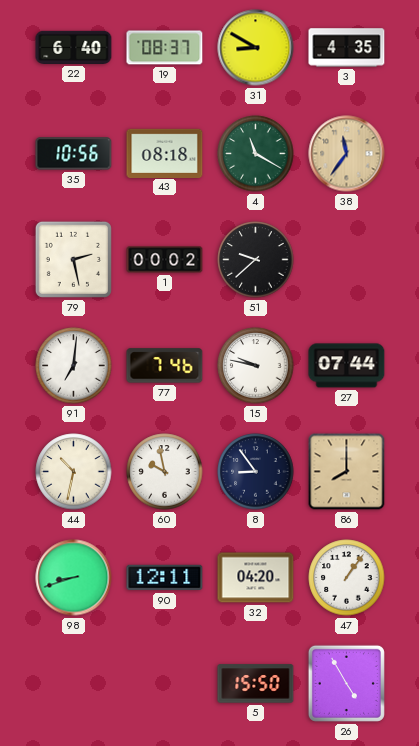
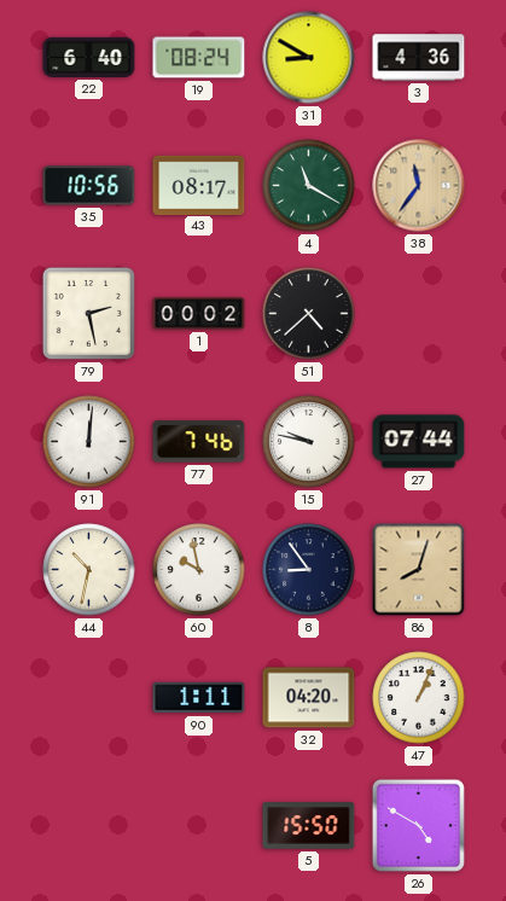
19: 08:37 -> 08:24 (199, 58)
3: 4:35 -> 4:36 (419, 58)
43: 08:18 -> 08:17 (199, 185)
51: 9:38 -> 4:38 (309, 314)
91: 7:01 -> 12:01 (89, 442)
86: 8:00 -> 8:03 (419, 570)
98: 8:42 -> none (74, 578)
90: 12:11 -> 1:11 (199, 698)
47: 1:06 -> 1:04 (419, 698)
26: 4:55 -> 4:50 (418, 825)
